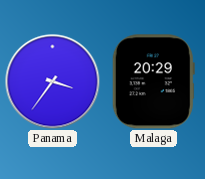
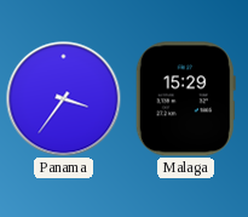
Malaga: 20:29 -> 15:29 (185, 99)
